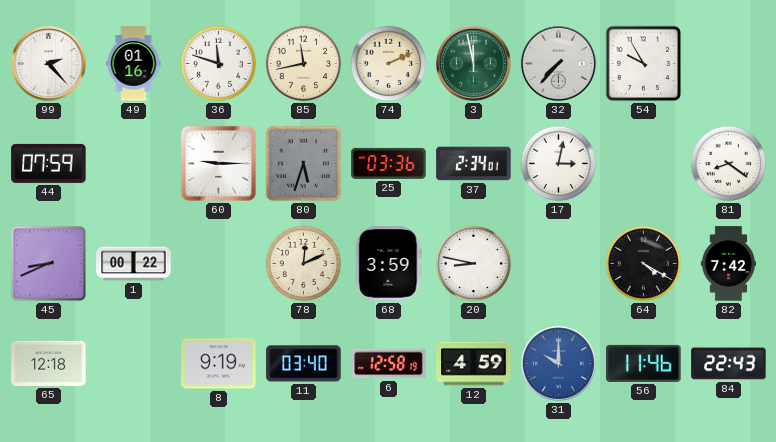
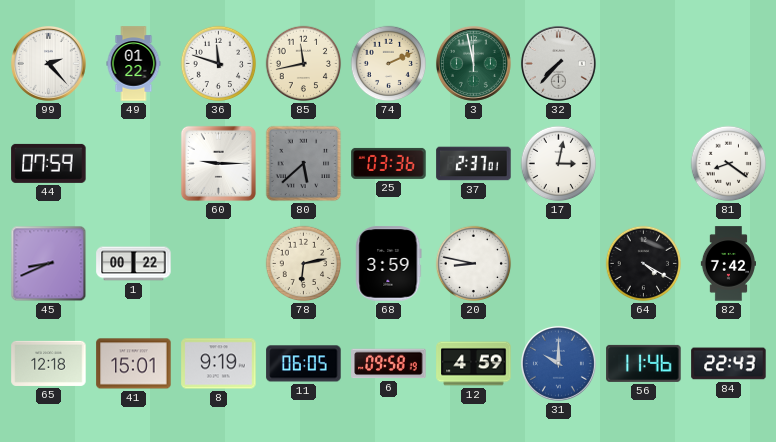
49: 01:16 -> 01:22 (134, 64)
54: 9:55 -> none (644, 64)
80: 5:33 -> 5:38 (304, 164)
37: 2:34 -> 2:37 (474, 164)
78: 12:11 -> 6:13 (304, 264)
41: none -> 15:01 (134, 364)
11: 03:40 -> 06:05 (304, 364)
6: 12:58 -> 09:58 (389, 364)
